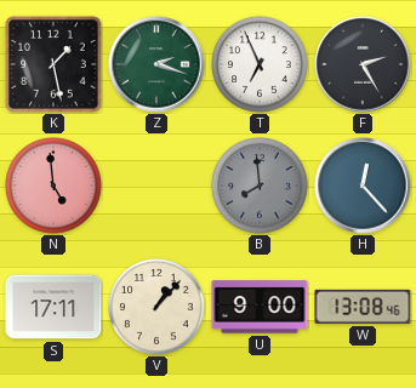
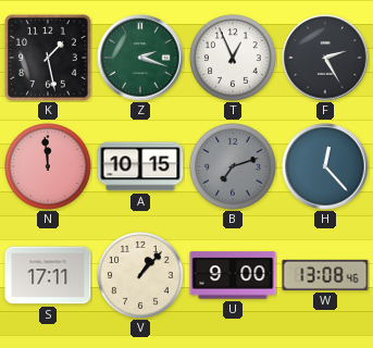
T: 6:56 -> 12:56 (233, 58)
N: 4:59 -> 11:59 (48, 166)
A: none -> 10:15 (140, 166)
B: 7:59 -> 7:12 (233, 166)
